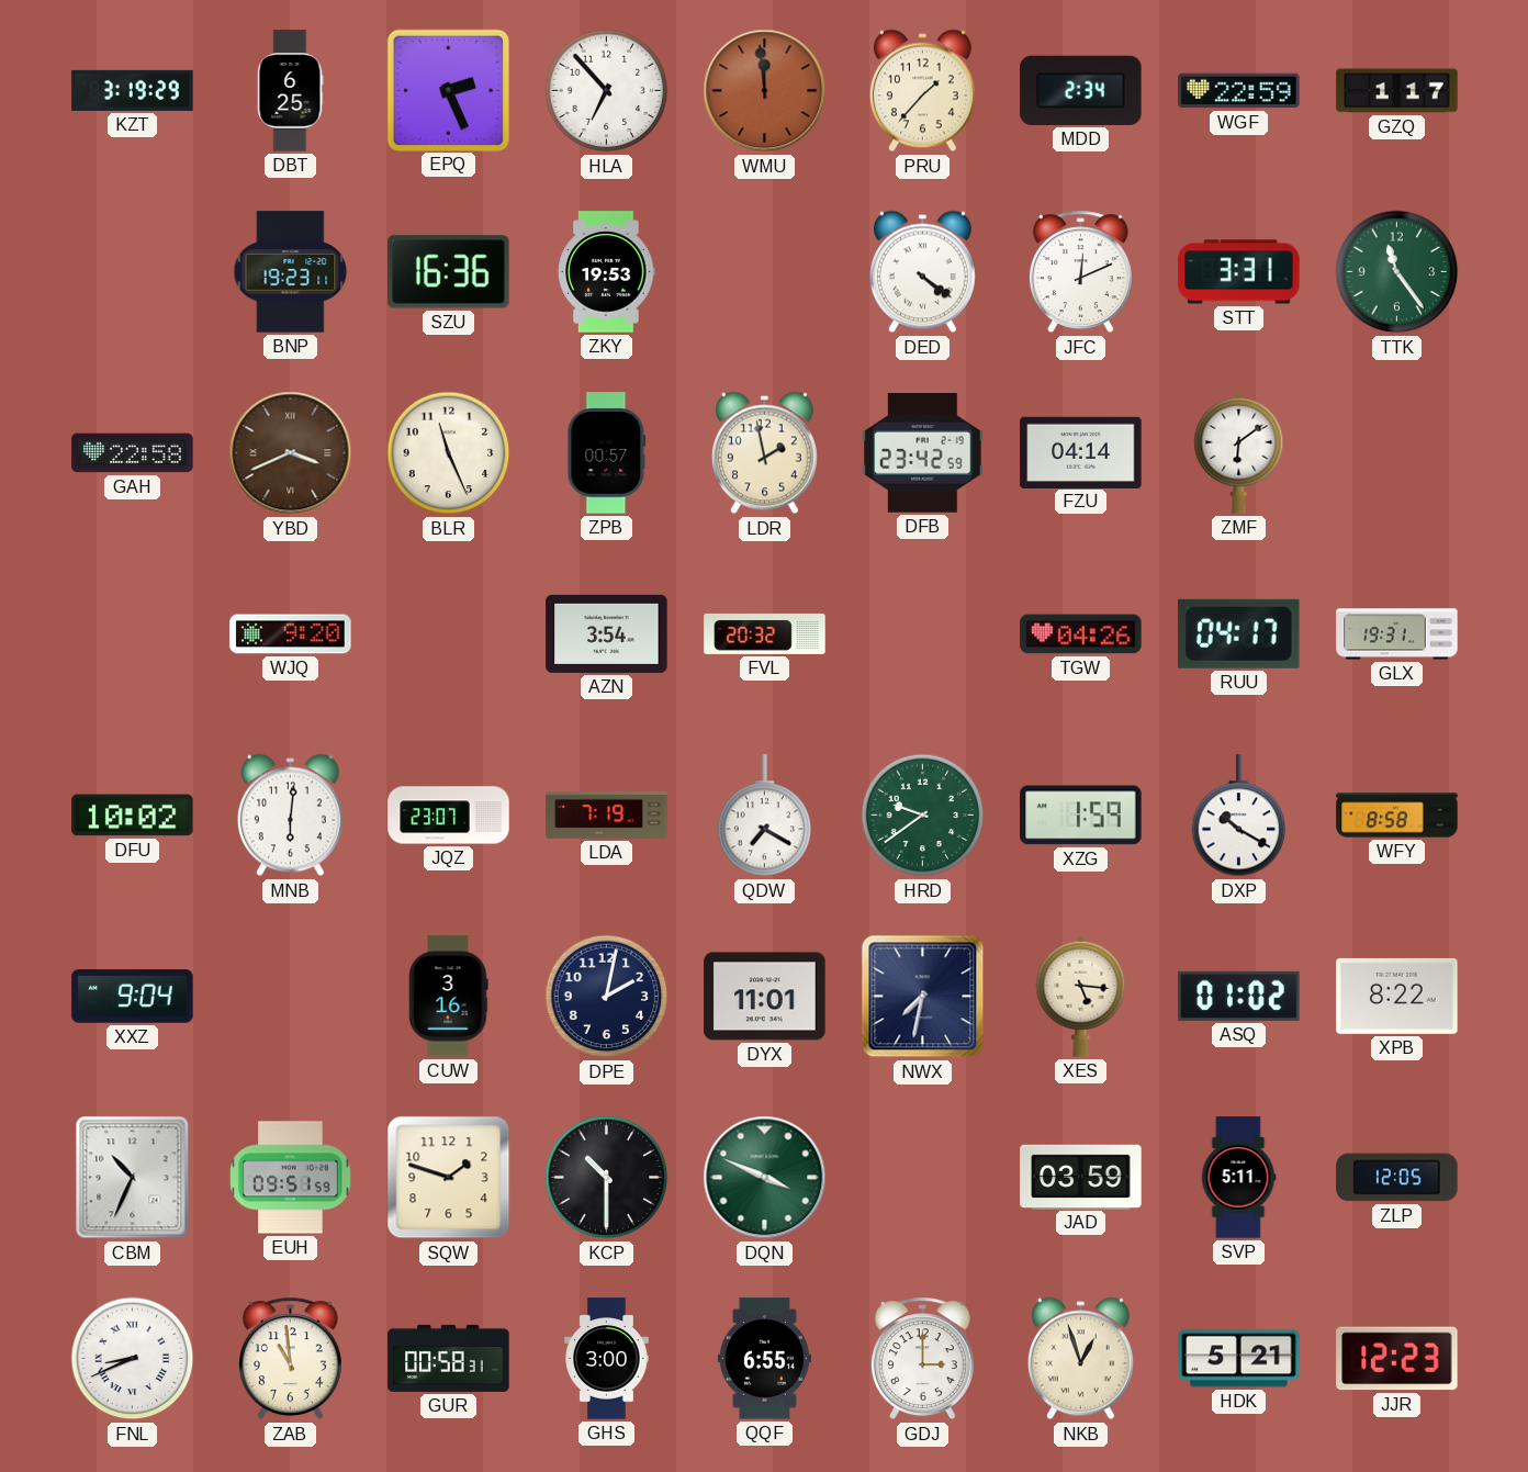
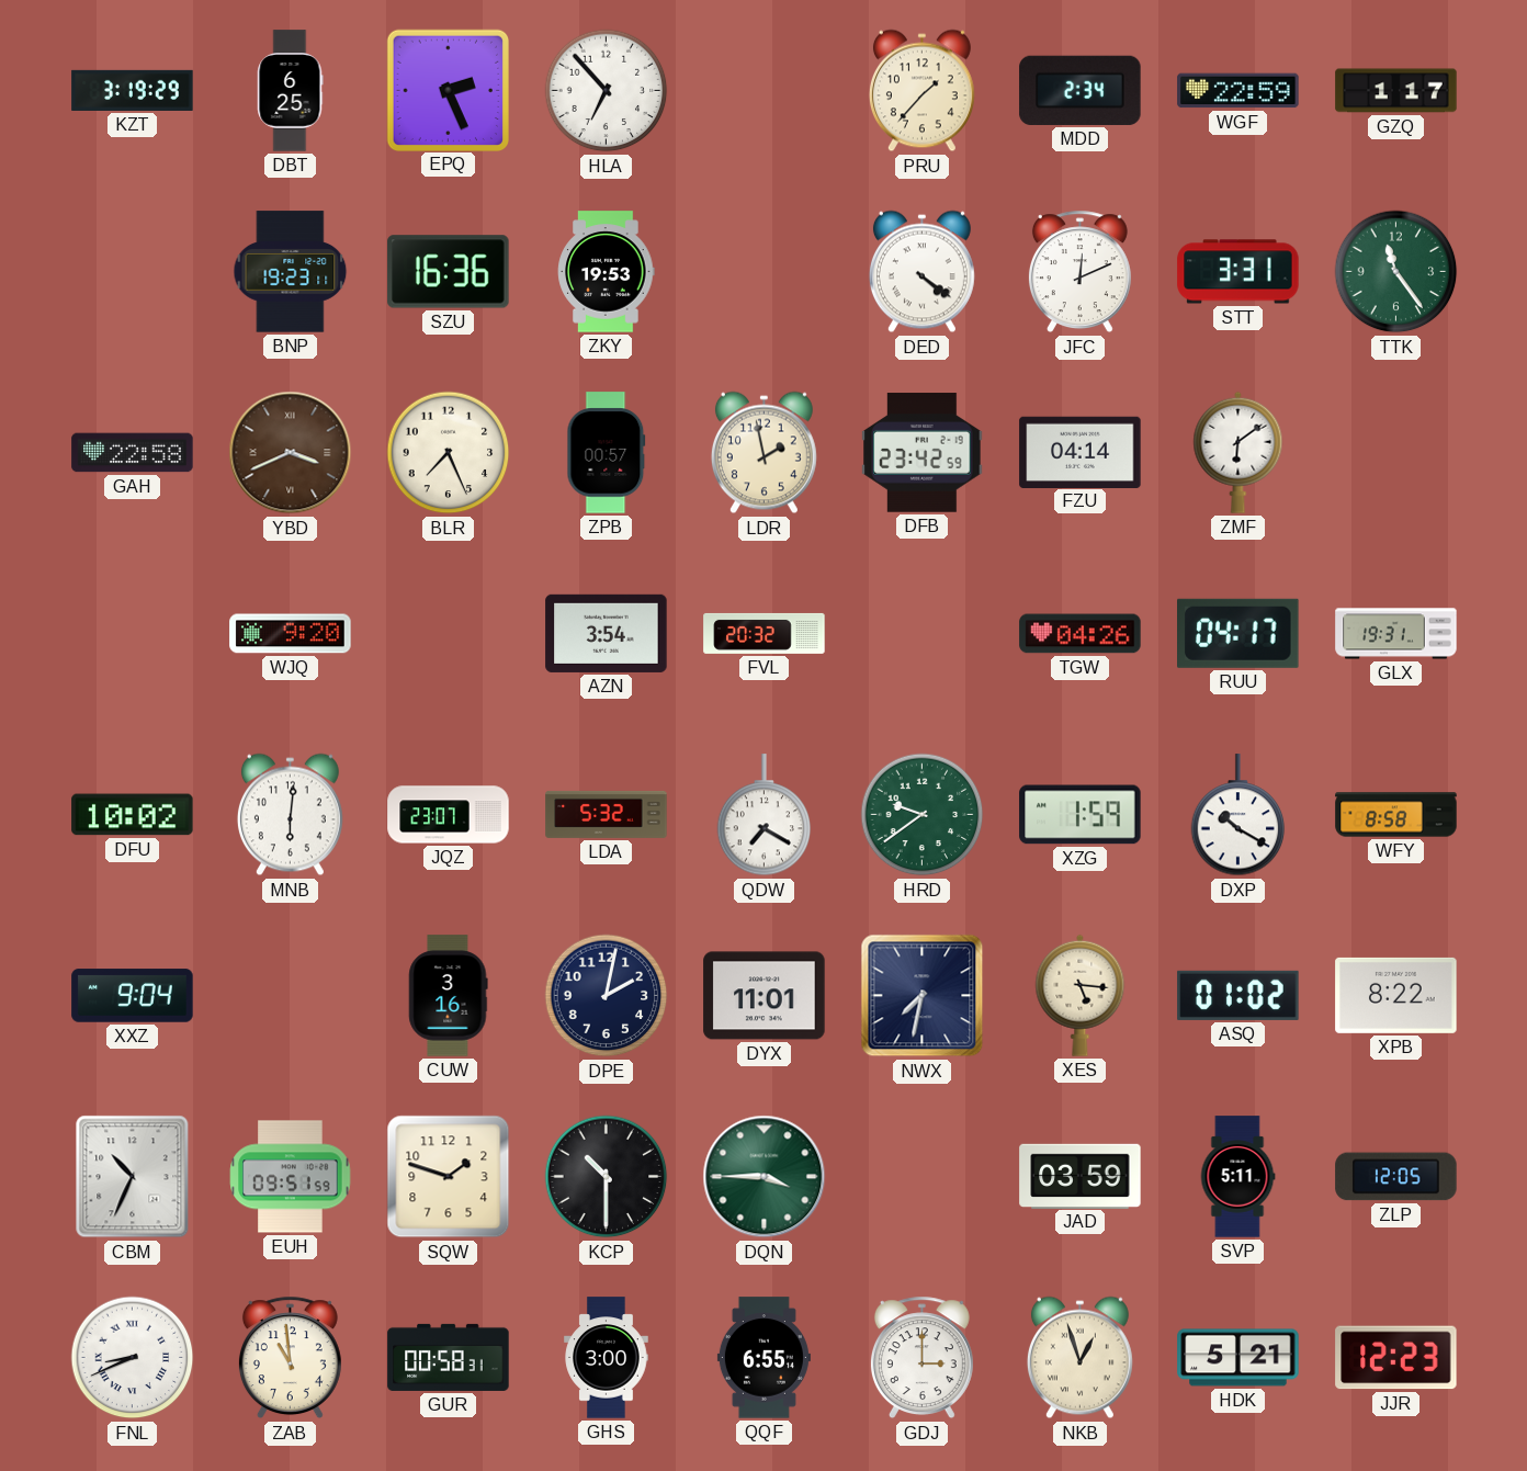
WMU: 11:59 -> none (765, 91)
BLR: 11:26 -> 7:26 (449, 453)
LDA: 7:19 -> 5:32 (607, 814)
DQN: 3:49 -> 3:45 (765, 1177)
